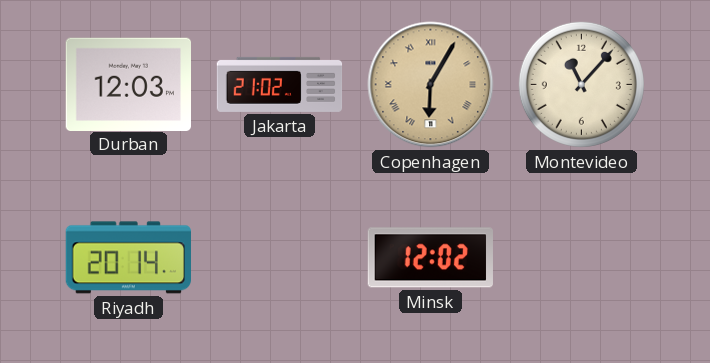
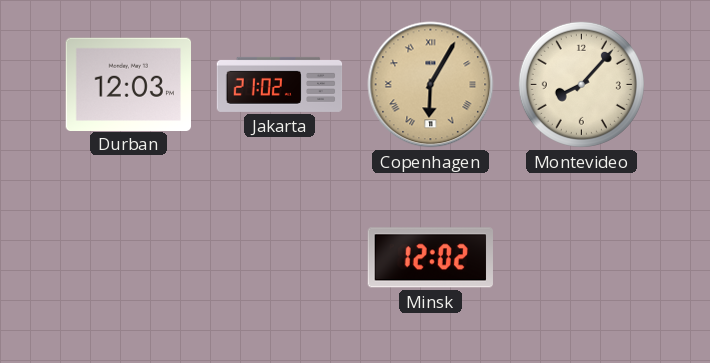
Montevideo: 11:07 -> 8:07 (581, 84)
Riyadh: 20:14 -> none (128, 258)
